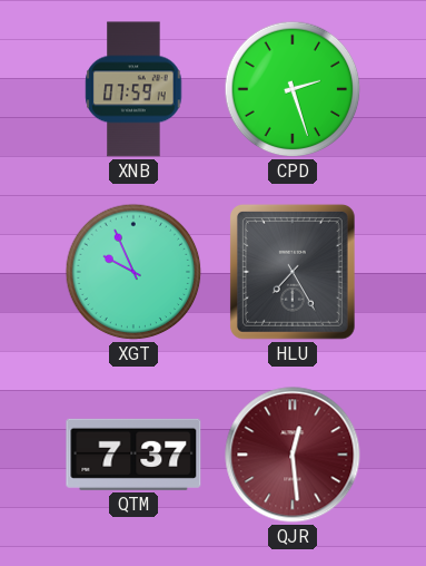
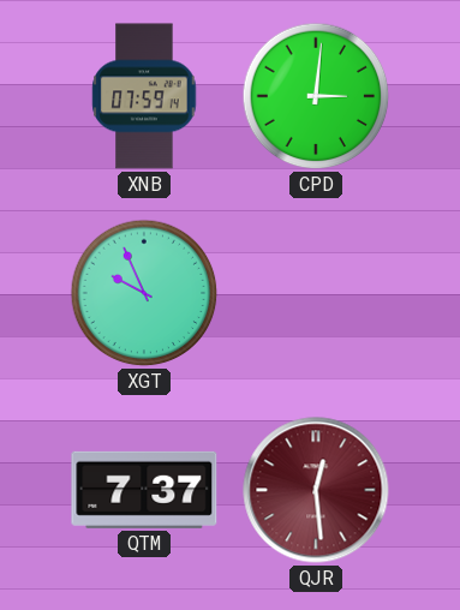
CPD: 2:27 -> 3:01 (316, 96)
HLU: 7:25 -> none (293, 272)
